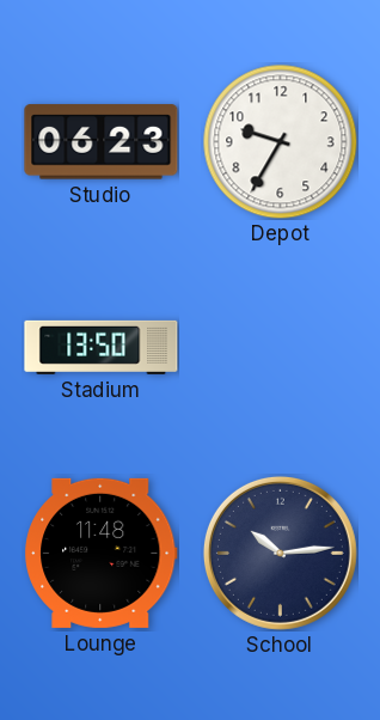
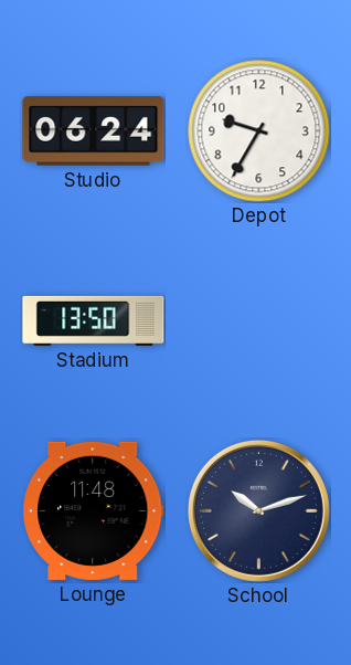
Studio: 06:23 -> 06:24 (94, 131)
School: 10:14 -> 10:12 (258, 510)
